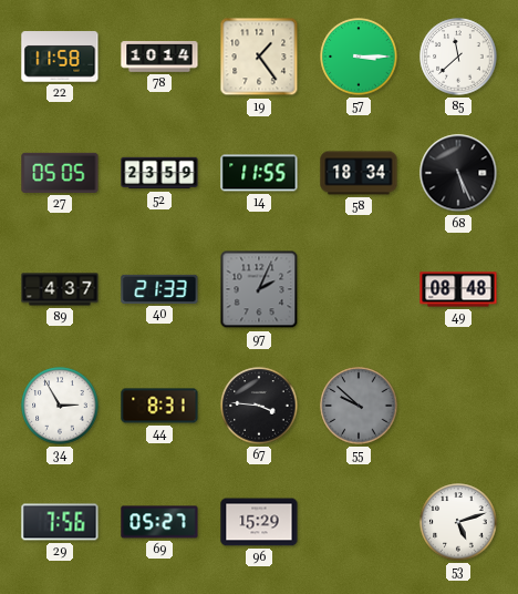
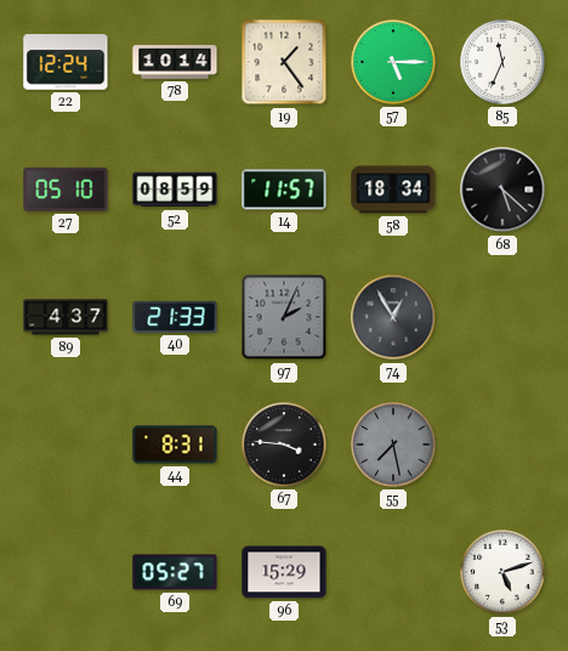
22: 11:58 -> 12:24 (66, 62)
57: 3:15 -> 5:15 (393, 62)
85: 11:38 -> 11:34 (502, 62)
27: 05:05 -> 05:10 (66, 189)
52: 23:59 -> 08:59 (175, 189)
14: 11:55 -> 11:57 (284, 189)
68: 5:26 -> 5:22 (502, 189)
74: none -> 12:55 (393, 317)
49: 08:48 -> none (458, 289)
34: 2:55 -> none (60, 406)
55: 9:52 -> 7:28 (393, 445)
29: 7:56 -> none (60, 522)
